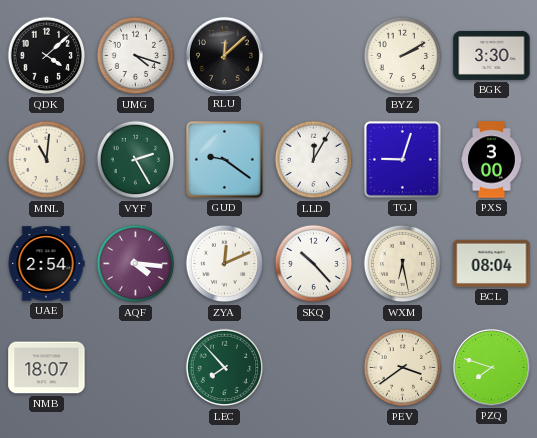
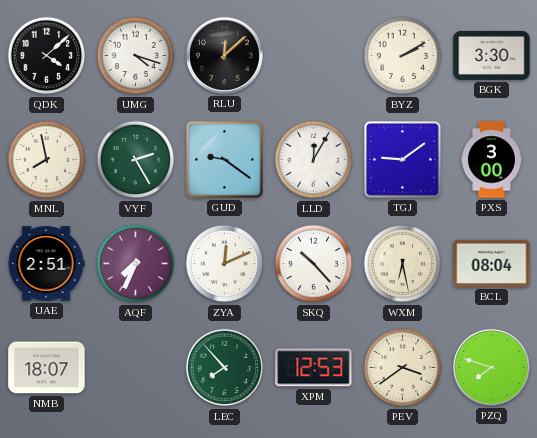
MNL: 11:01 -> 7:58 (47, 160)
TGJ: 9:03 -> 9:09 (403, 160)
UAE: 2:54 -> 2:51 (46, 264)
AQF: 4:16 -> 7:34 (136, 264)
XPM: none -> 12:53 (314, 368)
